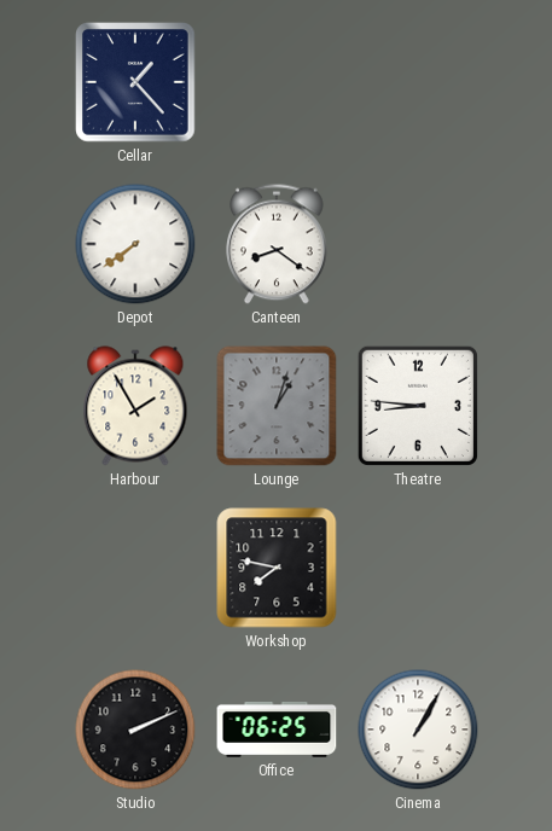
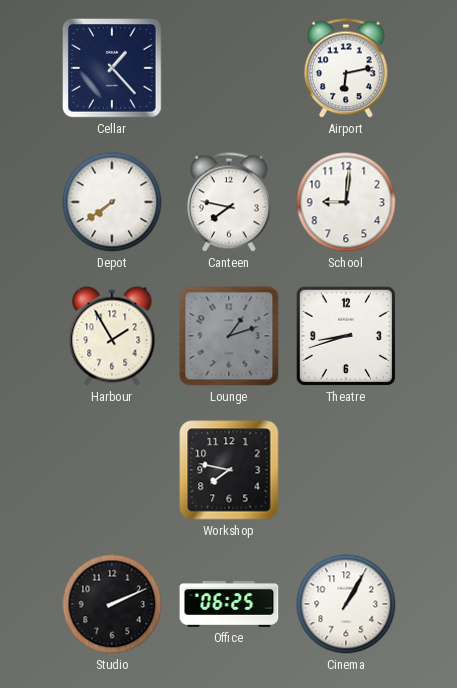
Airport: none -> 6:13 (347, 68)
Canteen: 8:21 -> 7:47 (230, 202)
School: none -> 9:01 (346, 202)
Lounge: 1:03 -> 1:12 (229, 336)
Theatre: 8:46 -> 8:42 (346, 336)
